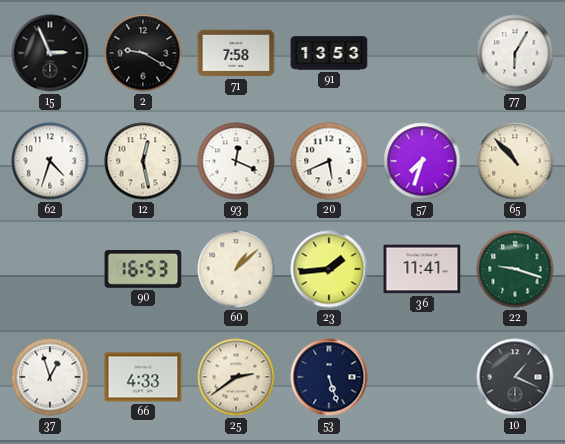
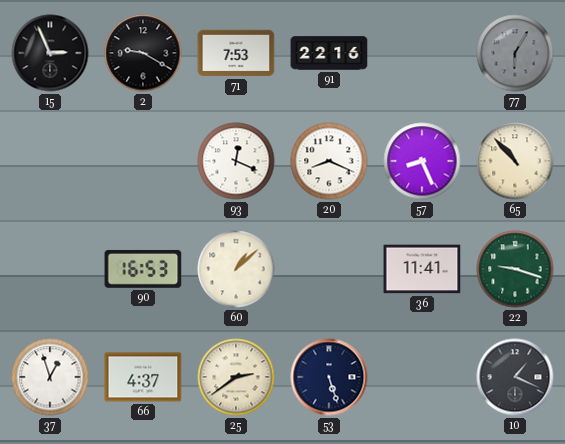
71: 7:58 -> 7:53 (236, 53)
91: 13:53 -> 22:16 (329, 53)
77 dial: white -> grey (515, 53)
62: 4:33 -> none (50, 161)
12: 12:28 -> none (143, 161)
20: 5:41 -> 8:19 (329, 161)
57: 7:33 -> 8:26 (422, 161)
23: 1:44 -> none (329, 269)
66: 4:33 -> 4:37 (143, 377)
